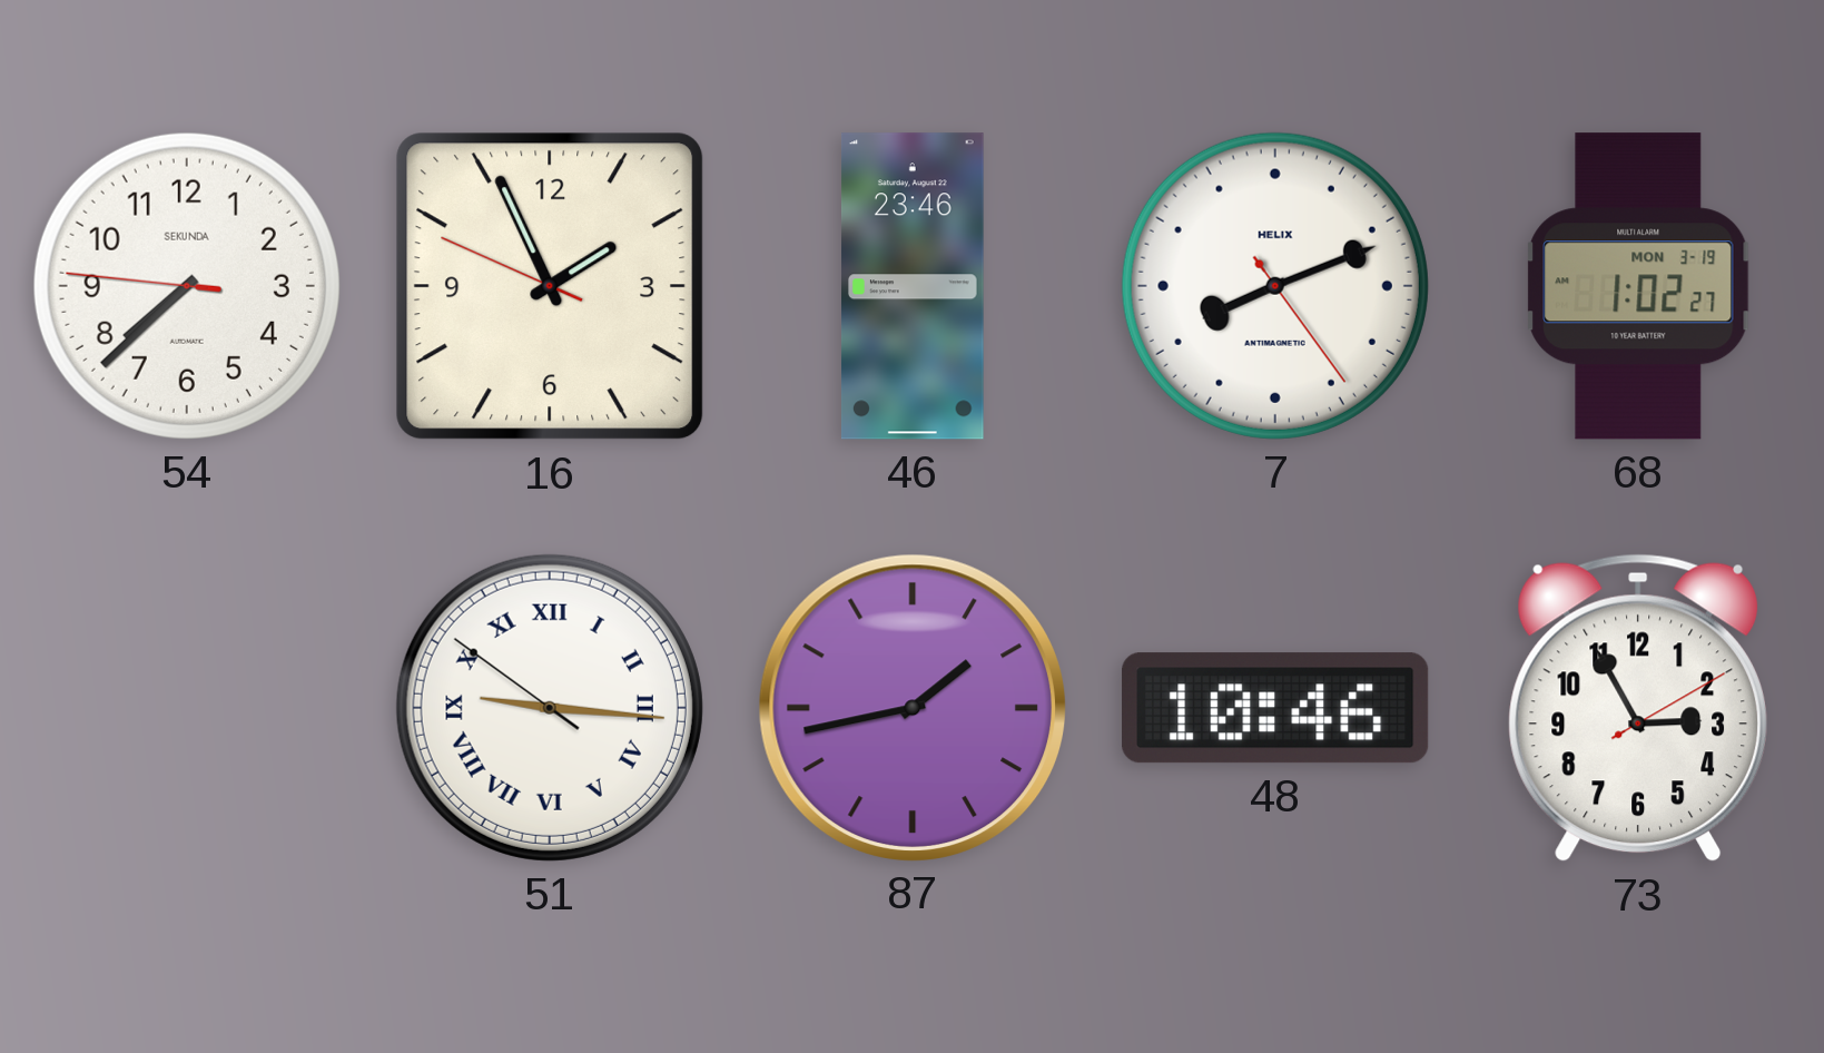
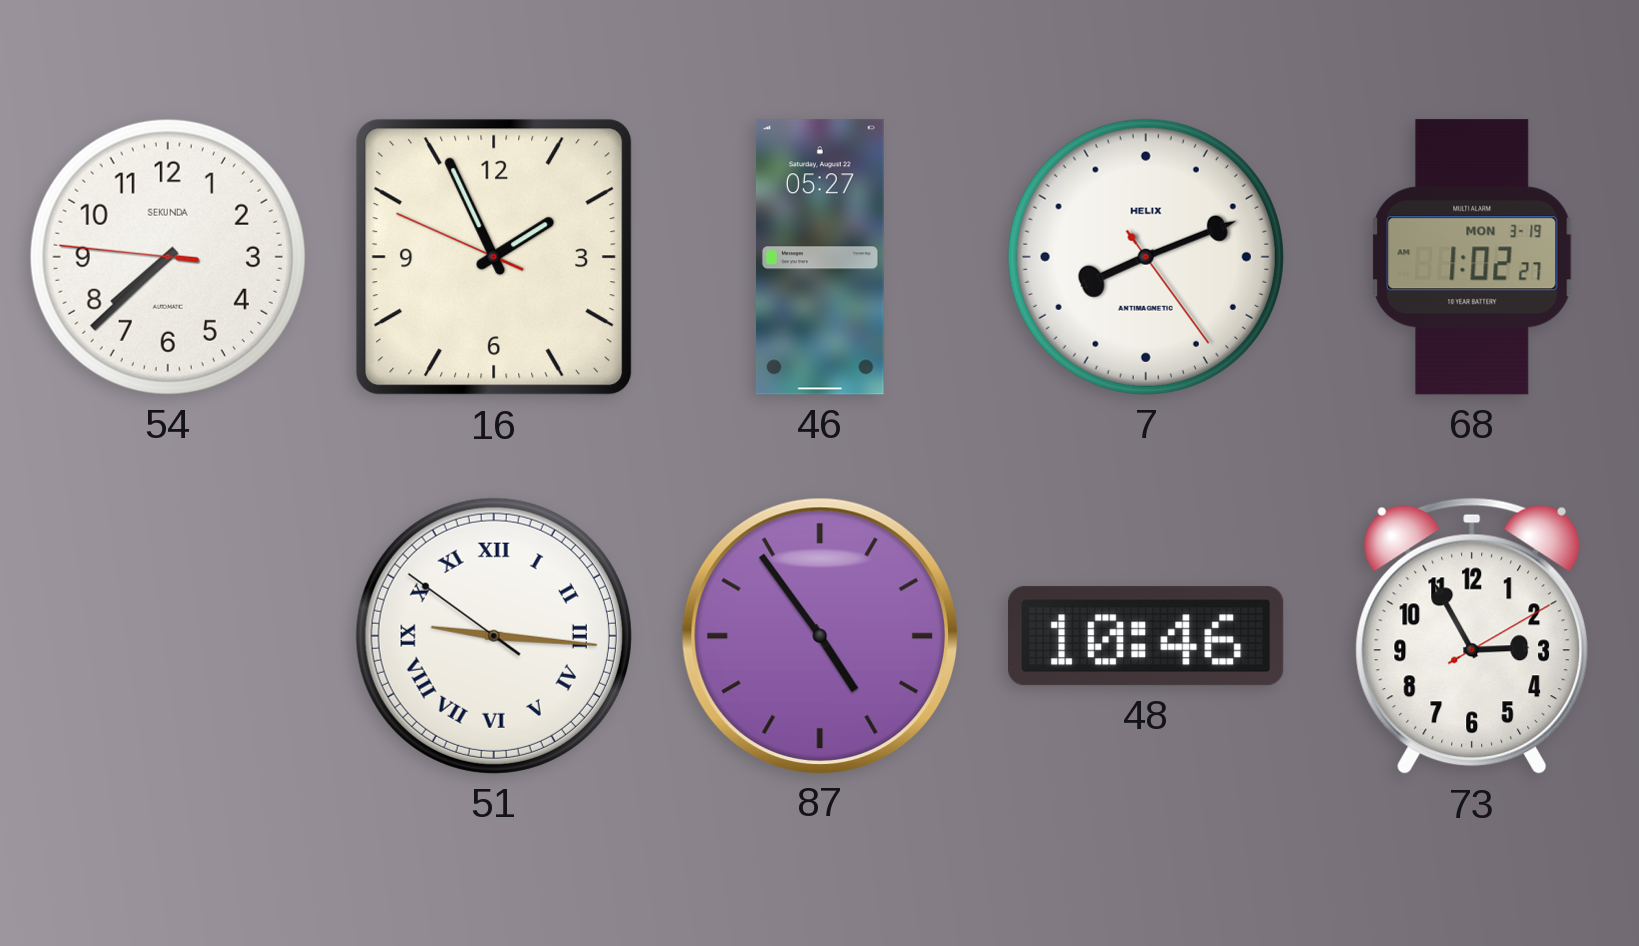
46: 23:46 -> 05:27 (821, 257)
87: 1:43 -> 4:54 (819, 635)
